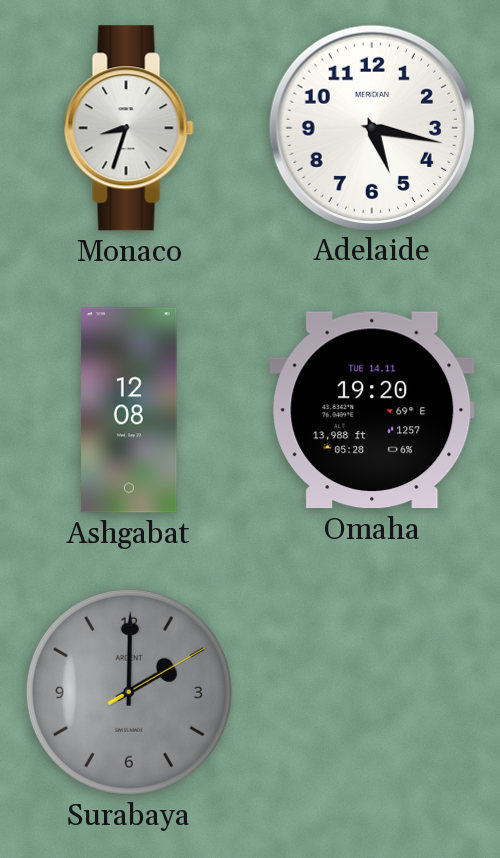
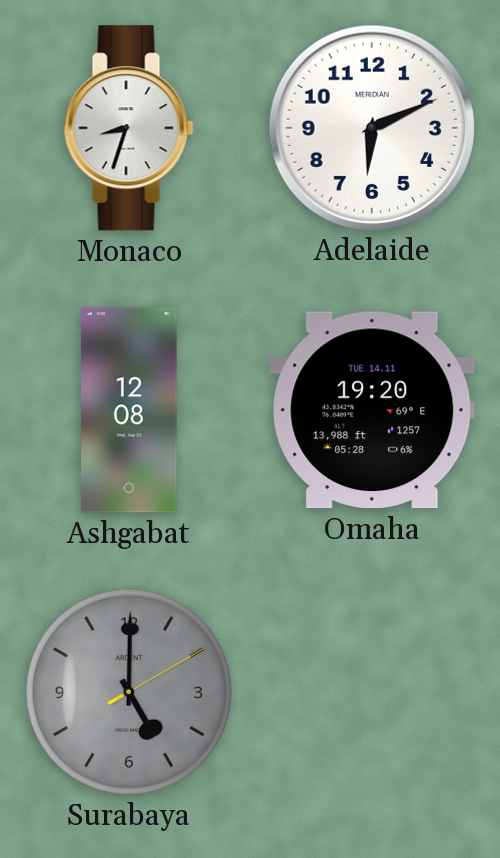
Adelaide: 5:17 -> 6:11 (371, 127)
Surabaya: 2:00 -> 5:00 (129, 692)
